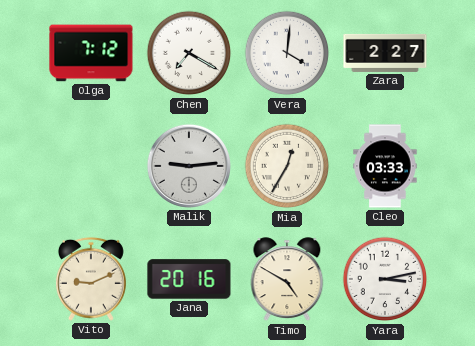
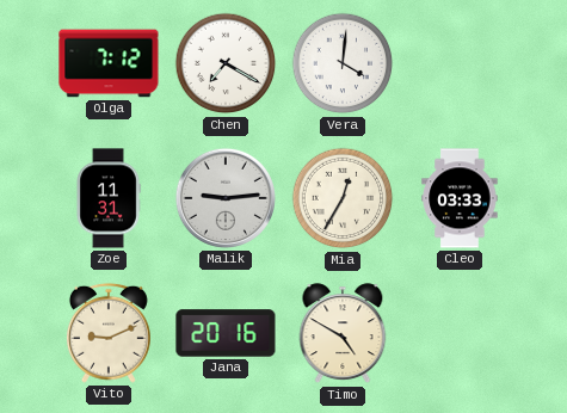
Zara: 2:27 -> none (385, 53)
Zoe: none -> 11:31 (109, 198)
Yara: 3:13 -> none (385, 279)
